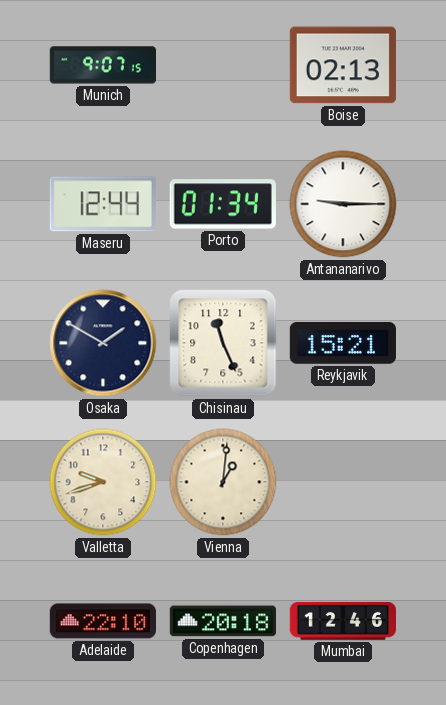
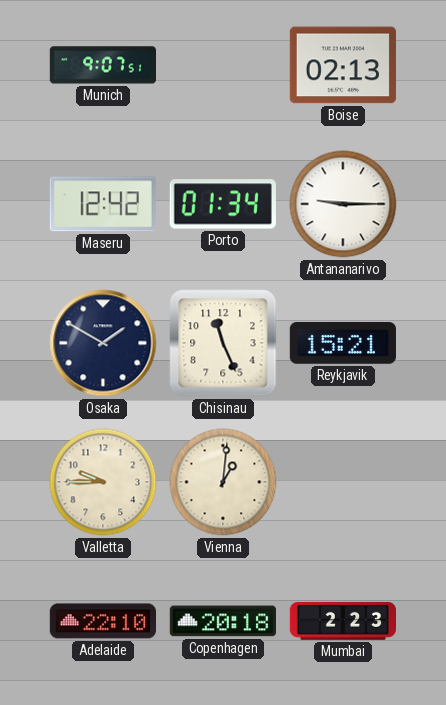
Munich: 9:07:15 -> 9:07:51 (102, 65)
Maseru: 12:44 -> 12:42 (103, 204)
Valletta: 9:42 -> 9:45 (103, 482)
Mumbai: 12:46 -> 2:23 (342, 622)
